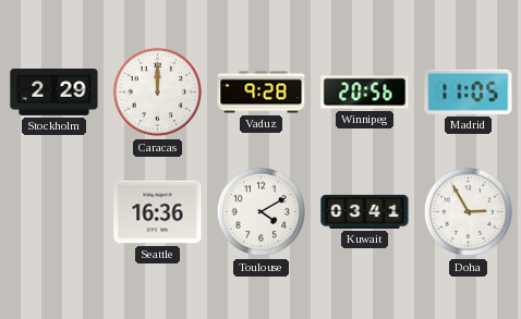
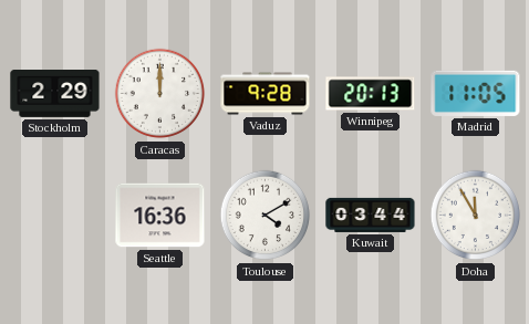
Winnipeg: 20:56 -> 20:13 (371, 94)
Kuwait: 03:41 -> 03:44 (371, 215)
Doha: 2:55 -> 11:55 (476, 216)
